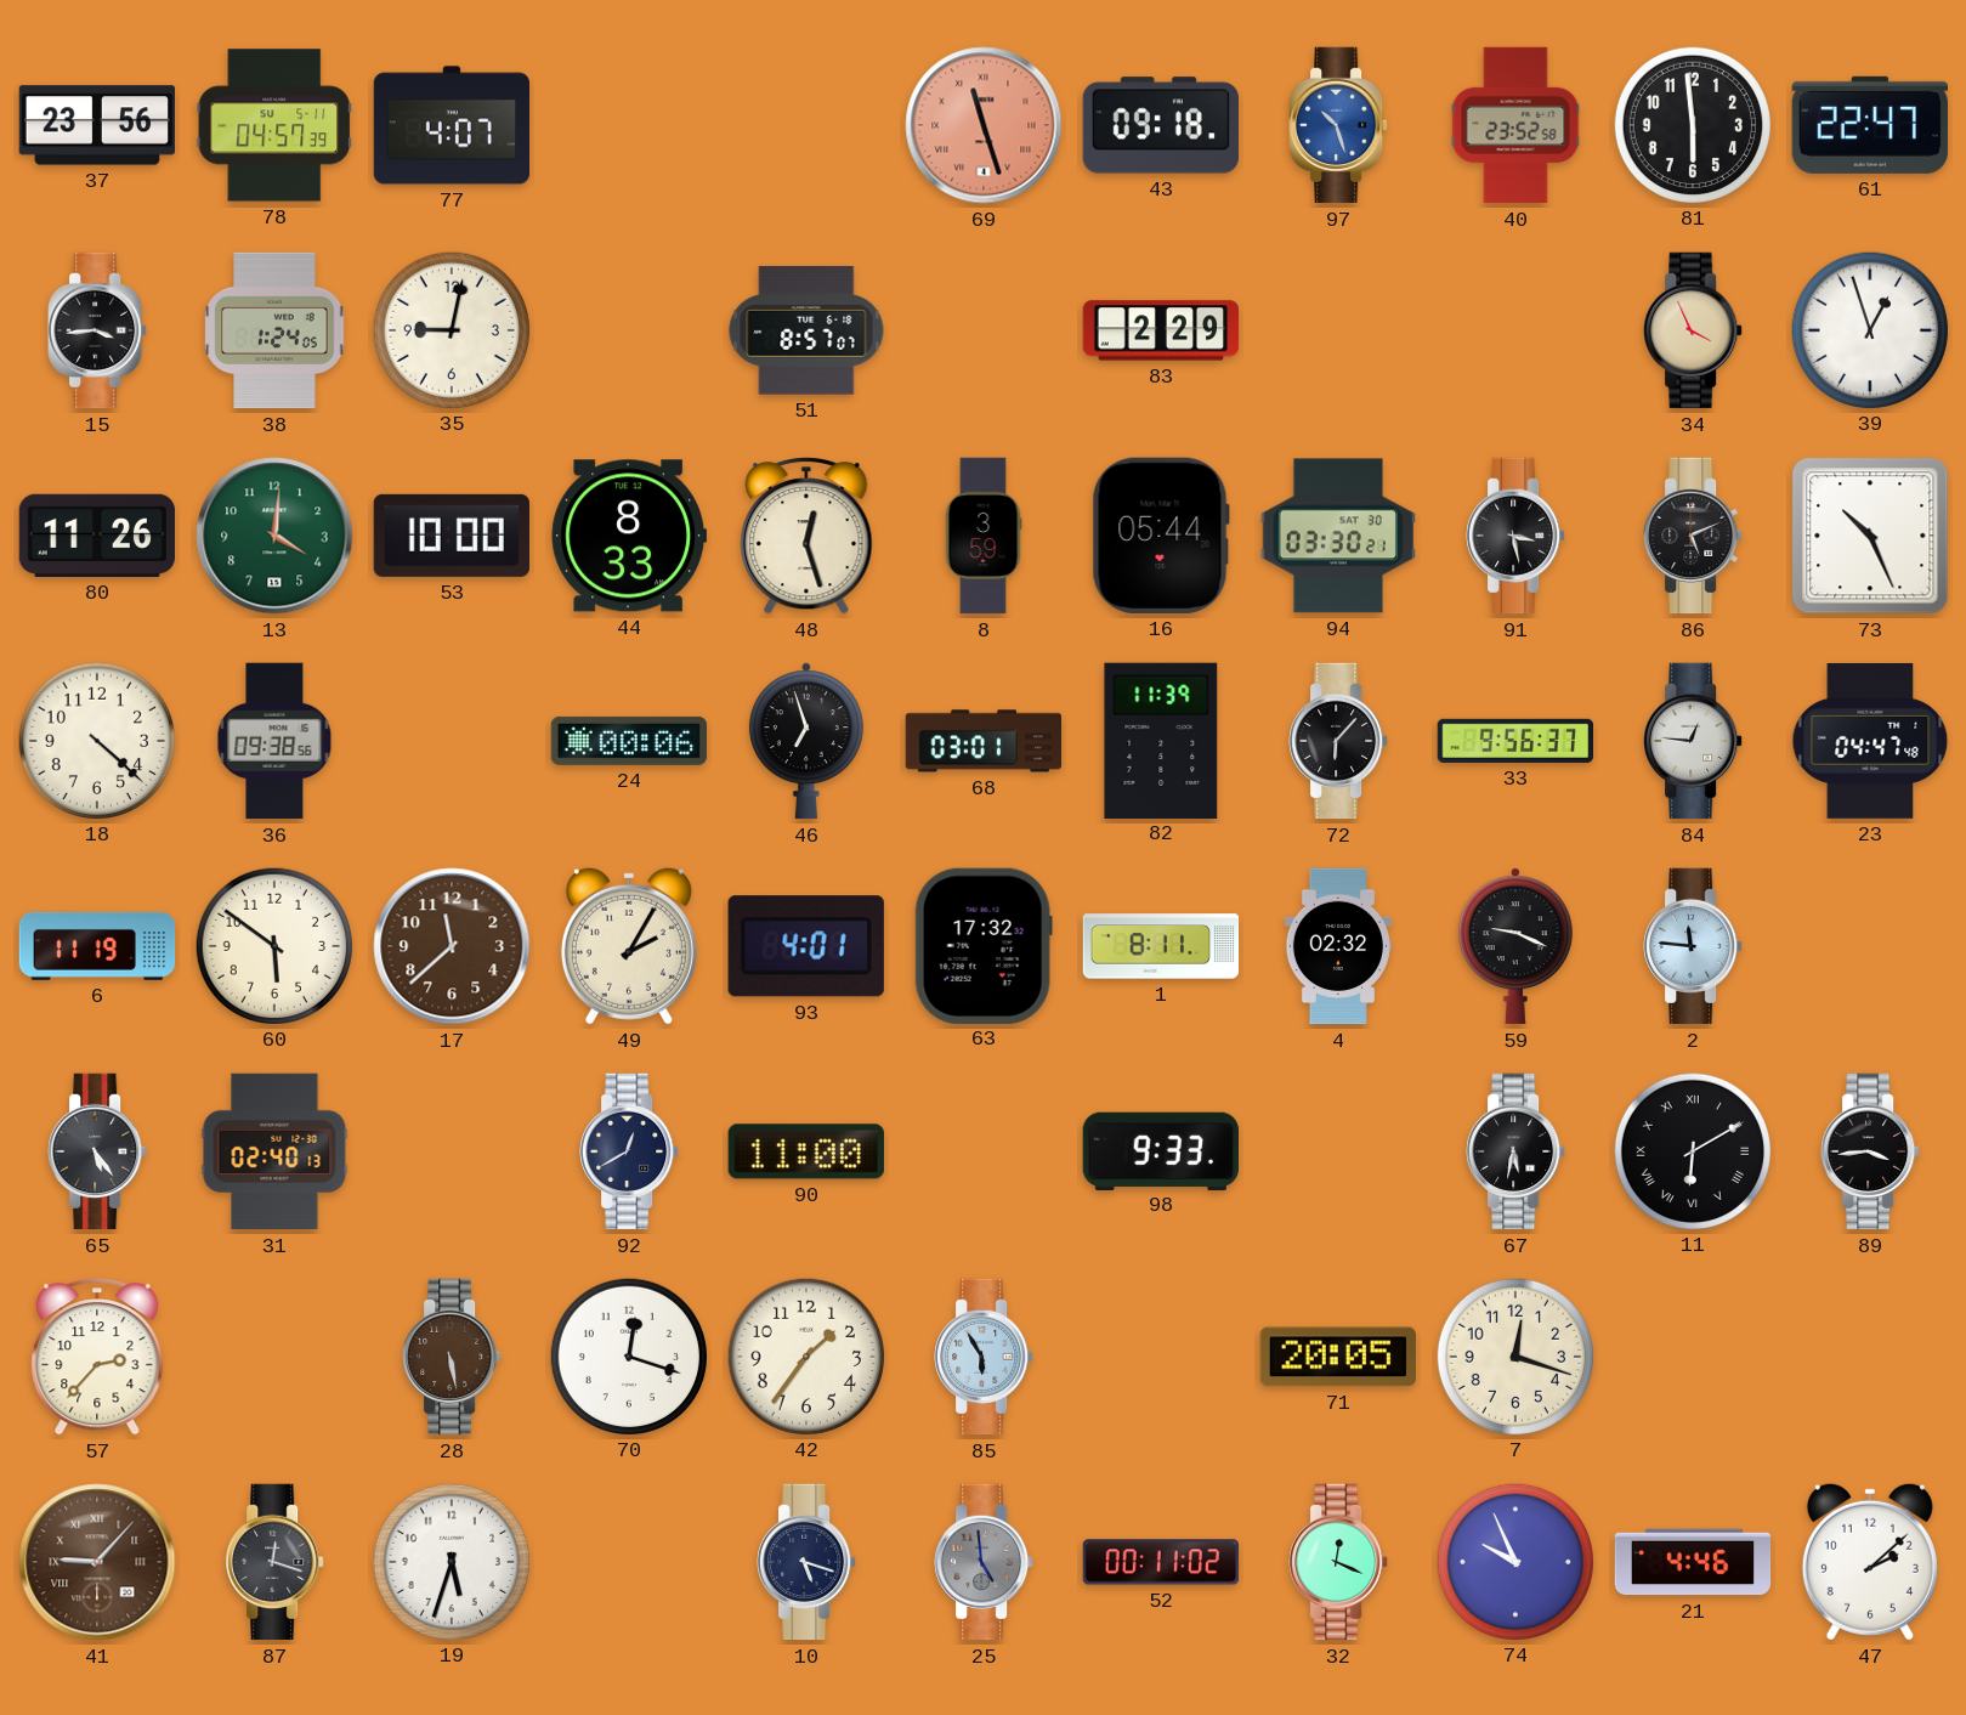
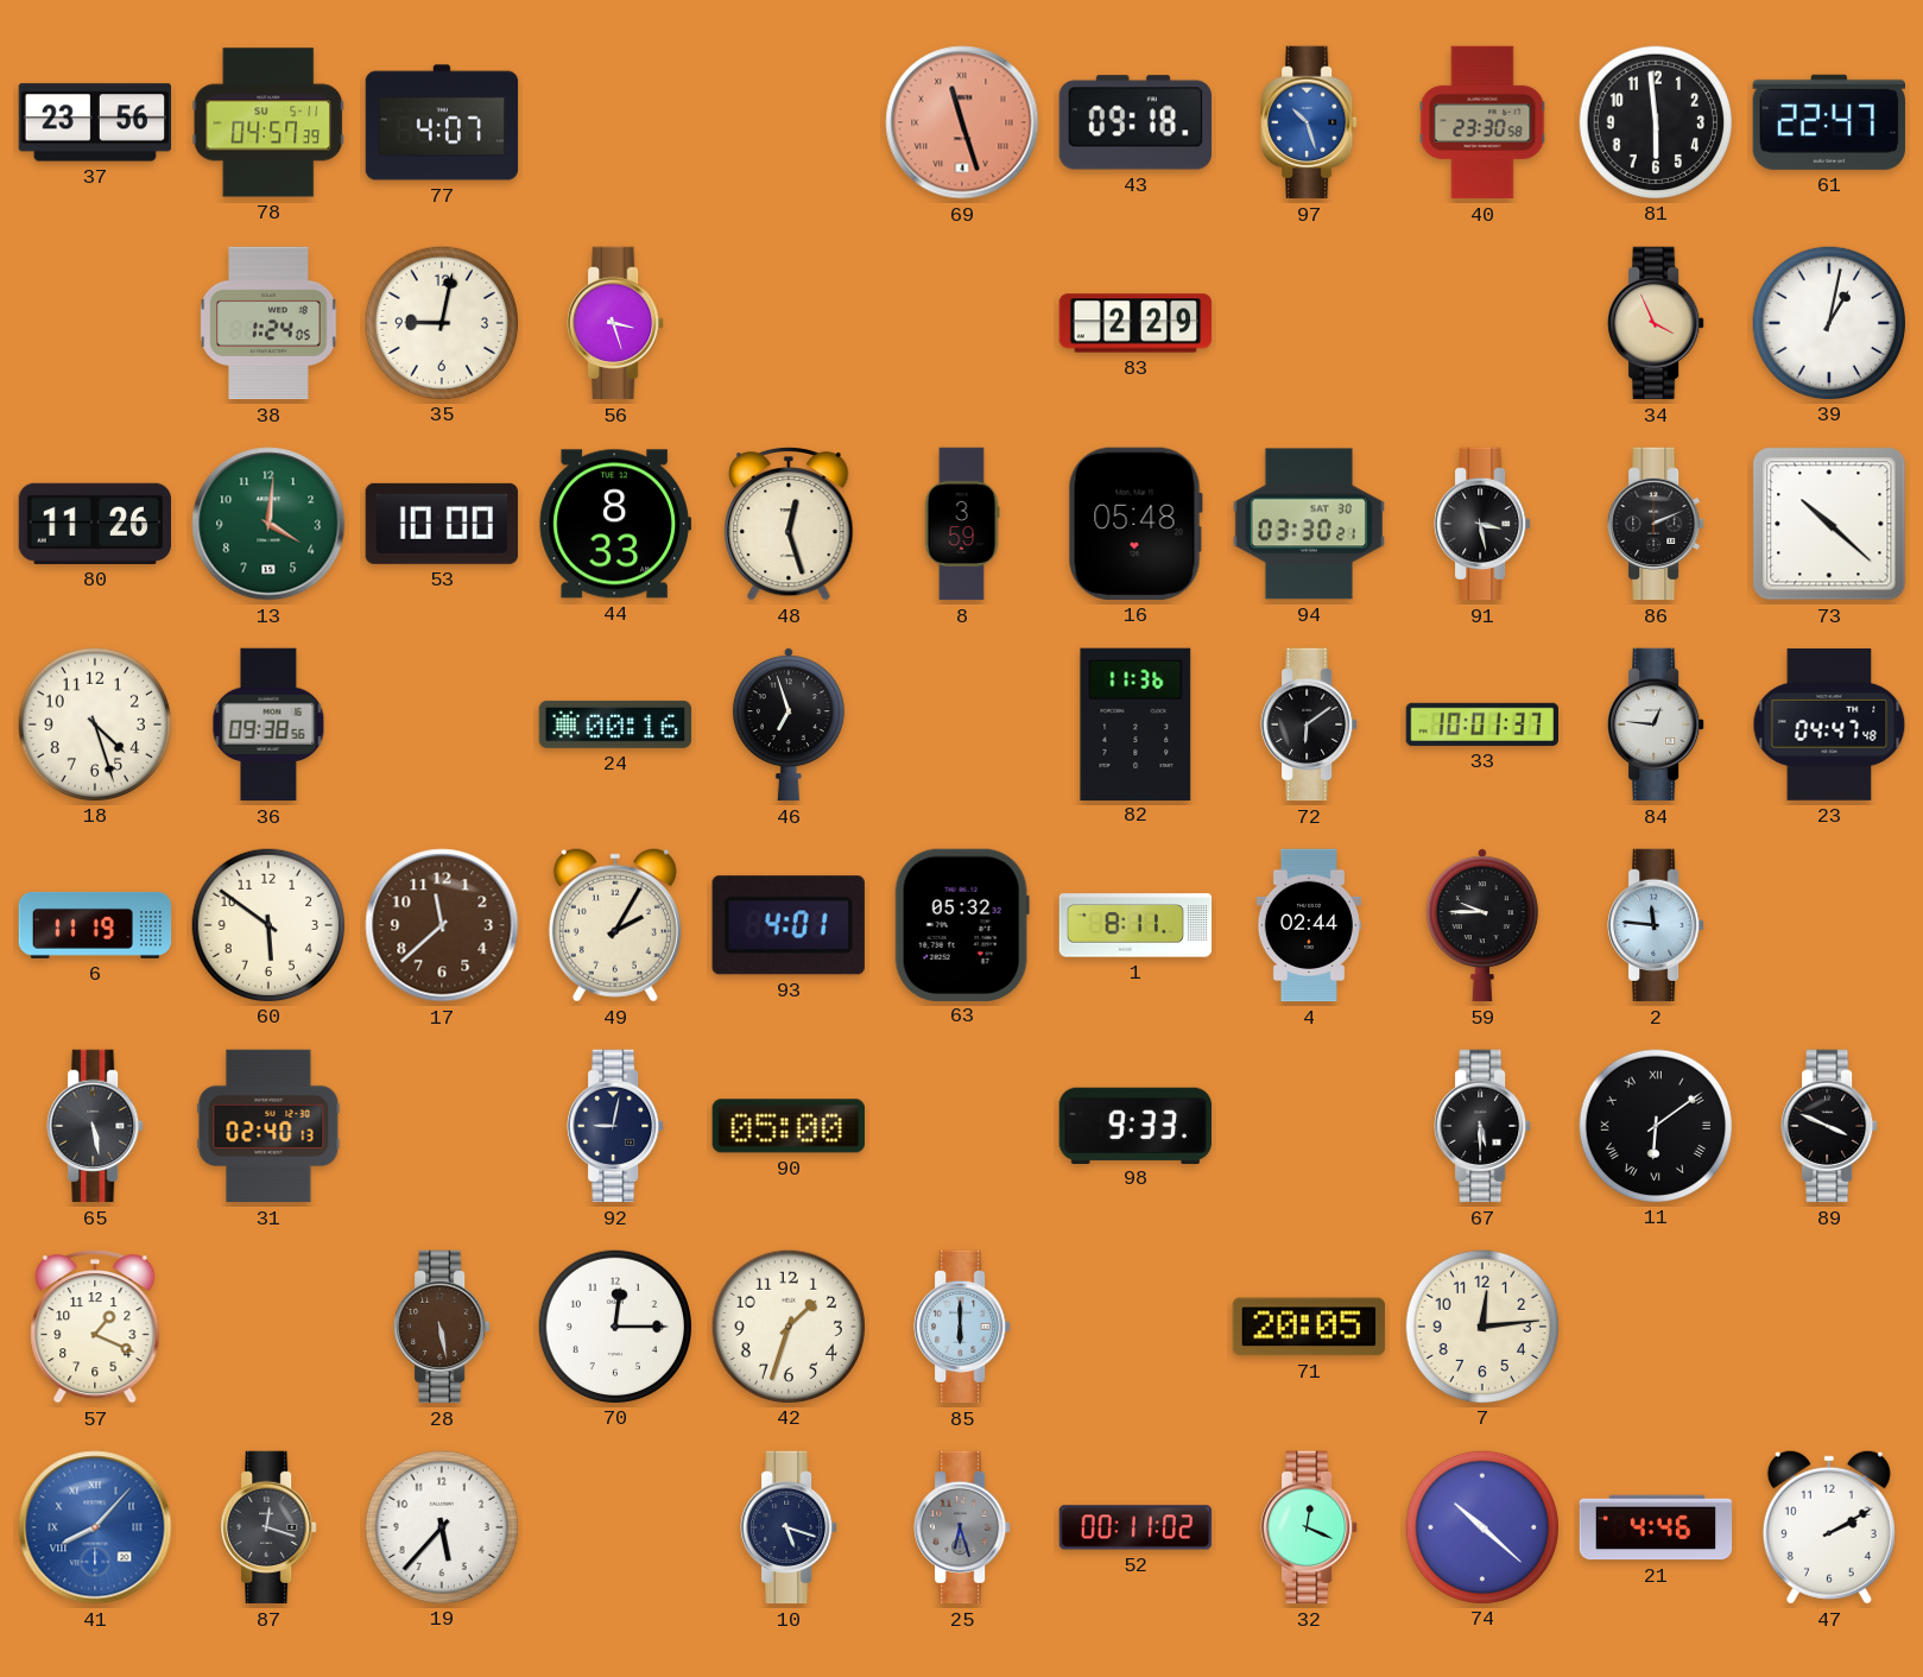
40: 23:52 -> 23:30 (1482, 122)
15: 3:44 -> none (97, 330)
56: none -> 3:27 (615, 323)
51: 8:57 -> none (806, 330)
39: 12:57 -> 1:02 (1828, 322)
16: 05:44 -> 05:48 (1136, 524)
86: 5:11 -> 2:11 (1656, 524)
73: 10:26 -> 10:22 (1829, 524)
18: 4:22 -> 4:27 (94, 723)
24: 00:06 -> 00:16 (615, 724)
68: 03:01 -> none (984, 741)
82: 11:39 -> 11:36 (1136, 723)
72: 6:07 -> 6:09 (1309, 724)
33: 9:56 -> 10:01 (1482, 724)
63: 17:32 -> 05:32 (962, 924)
4: 02:32 -> 02:44 (1308, 925)
59: 9:19 -> 9:45 (1482, 925)
65: 5:24 -> 5:28 (95, 1126)
92: 12:40 -> 9:02 (615, 1126)
90: 11:00 -> 05:00 (789, 1126)
67: 5:32 -> 5:30 (1482, 1126)
11: 6:10 -> 6:09 (1655, 1125)
89: 3:44 -> 3:49 (1829, 1126)
57: 2:37 -> 1:19 (95, 1328)
70: 12:18 -> 12:15 (614, 1325)
42: 1:36 -> 1:33 (787, 1325)
85: 5:55 -> 6:00 (962, 1327)
7: 12:18 -> 12:14 (1481, 1325)
41: 9:07 -> 8:07 (95, 1527)
41 dial: brown -> blue (95, 1527)
19: 5:33 -> 5:37 (441, 1526)
25: 4:59 -> 6:27 (962, 1527)
74: 9:56 -> 10:22 (1481, 1526)
47: 2:08 -> 2:10 (1829, 1527)
